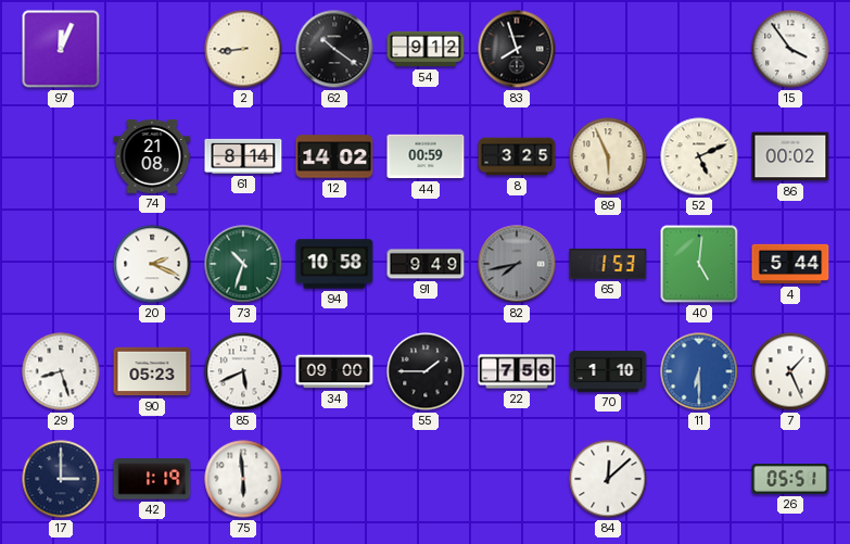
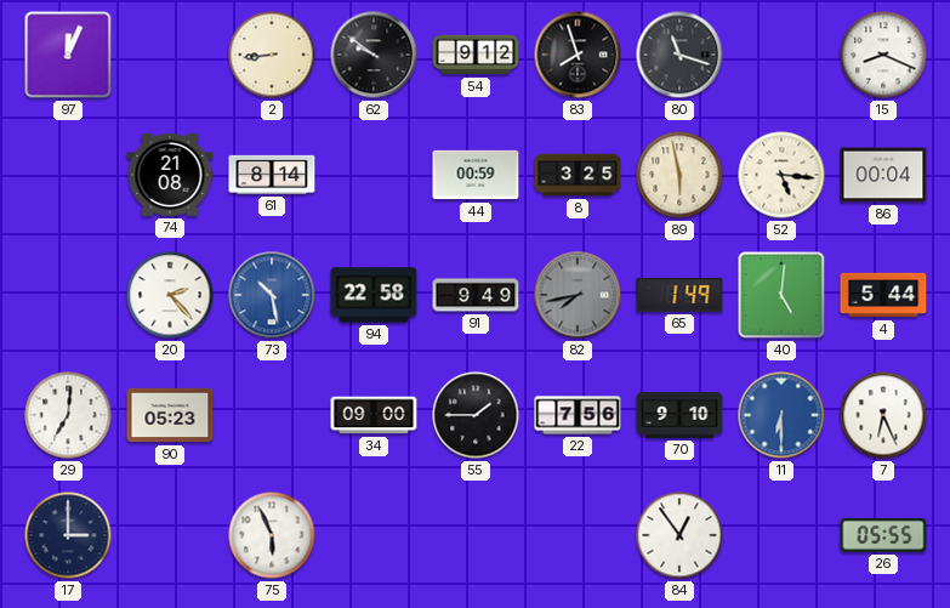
62: 10:21 -> 9:51 (374, 55)
80: none -> 11:18 (679, 55)
15: 3:54 -> 8:19 (883, 55)
12: 14:02 -> none (334, 156)
89: 5:56 -> 5:58 (679, 175)
52: 5:11 -> 5:16 (781, 175)
86: 00:02 -> 00:04 (883, 175)
20: 2:19 -> 2:23 (170, 295)
73: 10:33 -> 10:28 (272, 295)
73 dial: green -> blue (272, 295)
94: 10:58 -> 22:58 (374, 295)
65: 1:53 -> 1:49 (679, 295)
29: 8:27 -> 7:01 (68, 415)
85: 5:41 -> none (243, 371)
70: 1:10 -> 9:10 (679, 415)
7: 1:26 -> 6:26 (883, 415)
42: 1:19 -> none (152, 479)
75: 5:59 -> 5:56 (272, 535)
84: 12:08 -> 12:54 (679, 535)
26: 05:51 -> 05:55 (883, 536)
